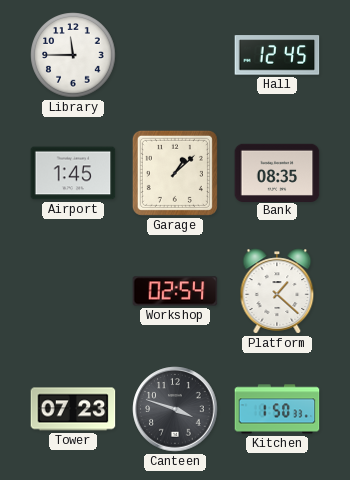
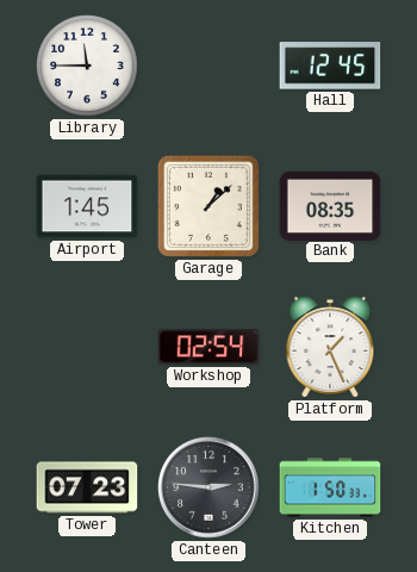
Platform: 1:22 -> 1:26 (330, 347)
Canteen: 3:48 -> 2:46 (208, 487)
